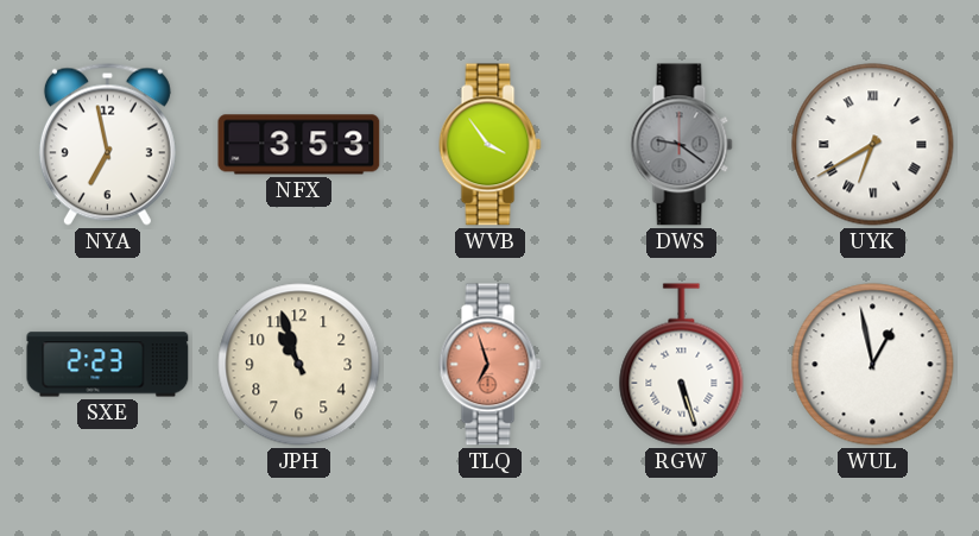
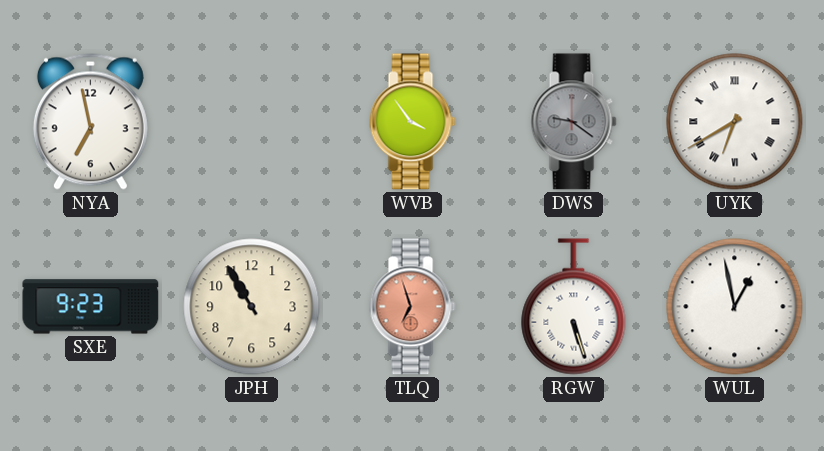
NFX: 3:53 -> none (299, 145)
SXE: 2:23 -> 9:23 (91, 307)
JPH: 10:57 -> 10:55 (252, 307)
